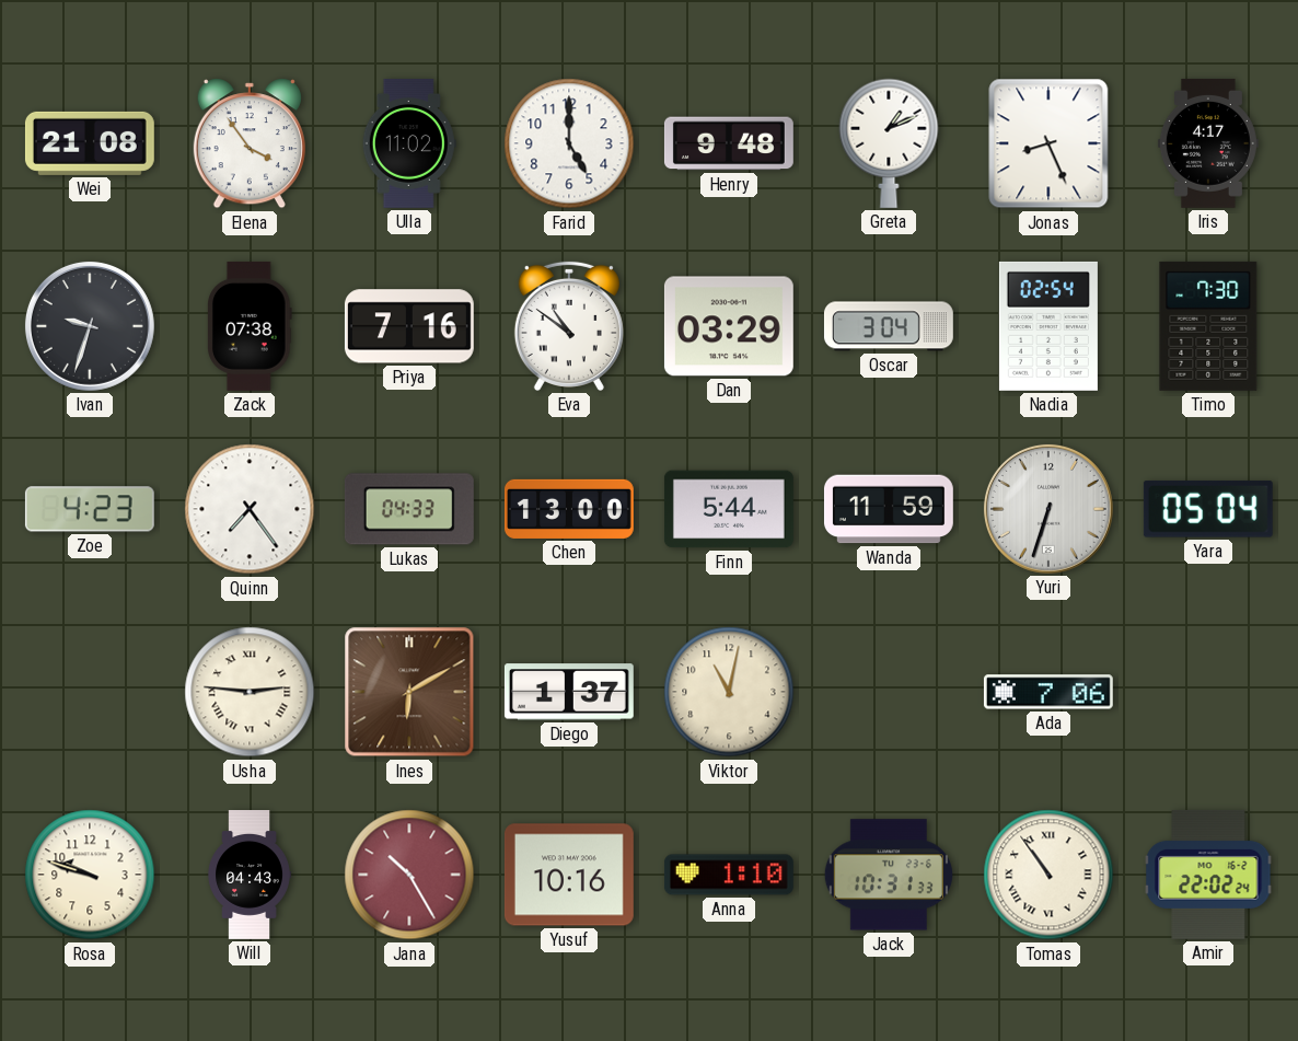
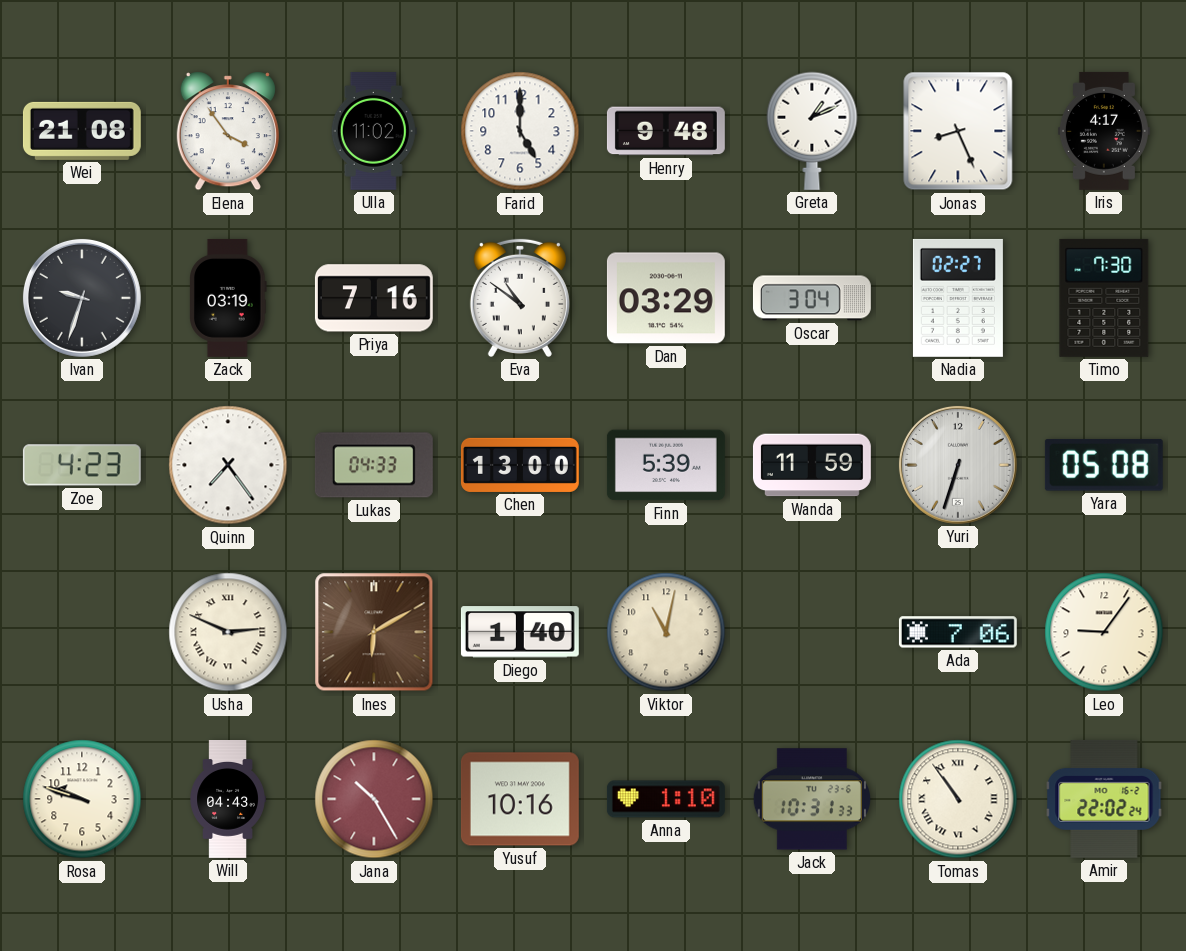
Zack: 07:38 -> 03:19 (229, 298)
Nadia: 02:54 -> 02:27 (958, 298)
Finn: 5:44 -> 5:39 (666, 465)
Yara: 05:04 -> 05:08 (1104, 465)
Usha: 2:46 -> 2:49 (228, 632)
Diego: 1:37 -> 1:40 (520, 632)
Leo: none -> 9:06 (1104, 632)
